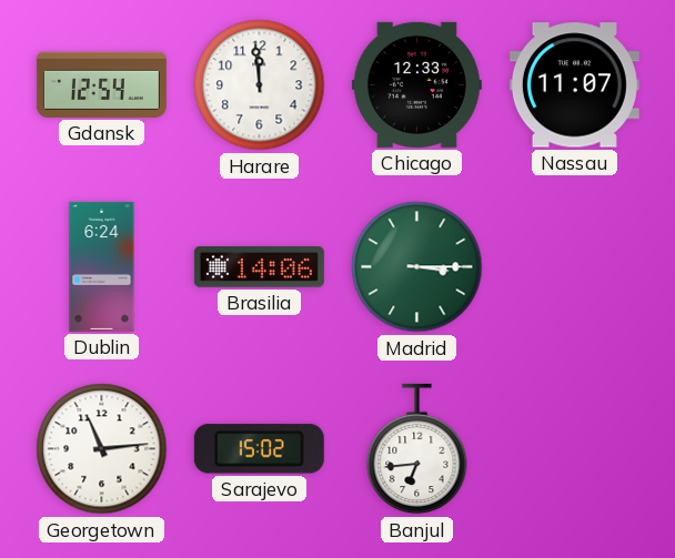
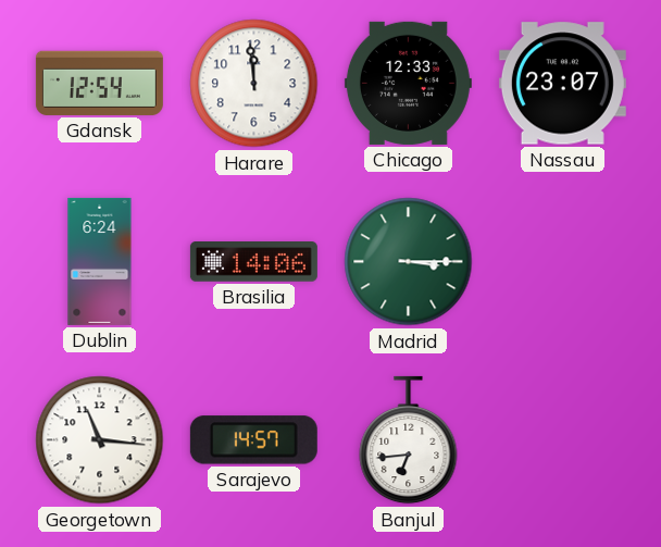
Nassau: 11:07 -> 23:07 (562, 84)
Georgetown: 11:14 -> 11:16 (100, 440)
Sarajevo: 15:02 -> 14:57 (253, 440)
